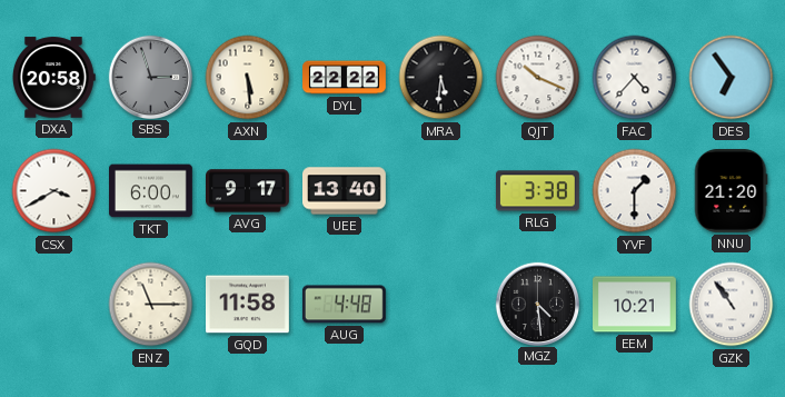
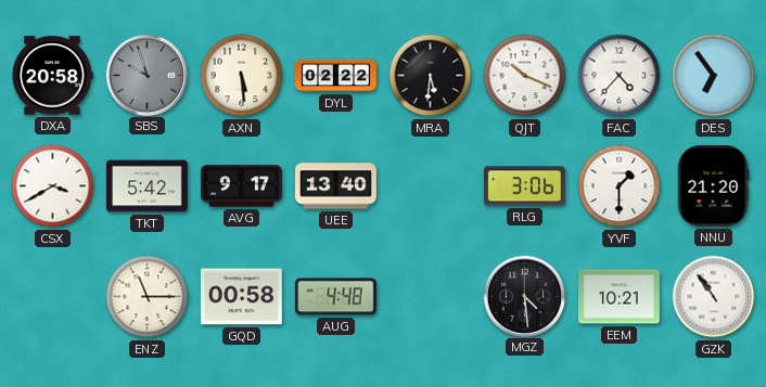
SBS: 2:57 -> 9:57 (146, 75)
DYL: 22:22 -> 02:22 (336, 76)
TKT: 6:00 -> 5:42 (148, 186)
RLG: 3:38 -> 3:06 (524, 186)
GQD: 11:58 -> 00:58 (242, 297)
